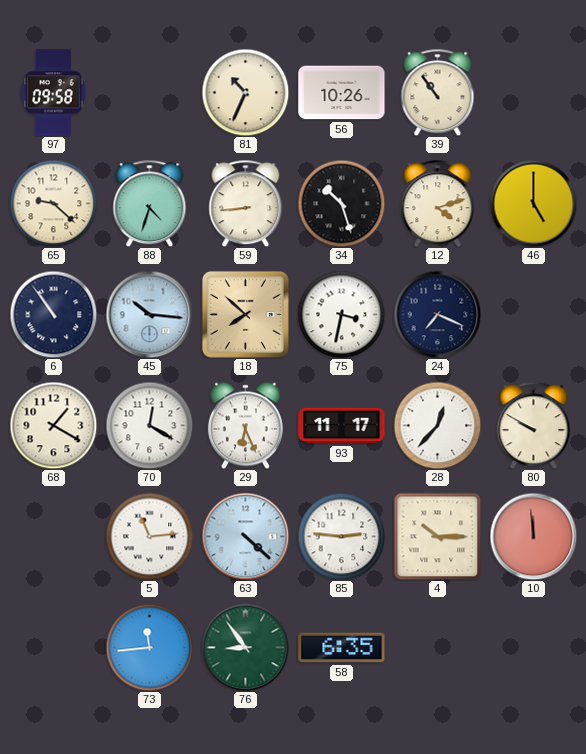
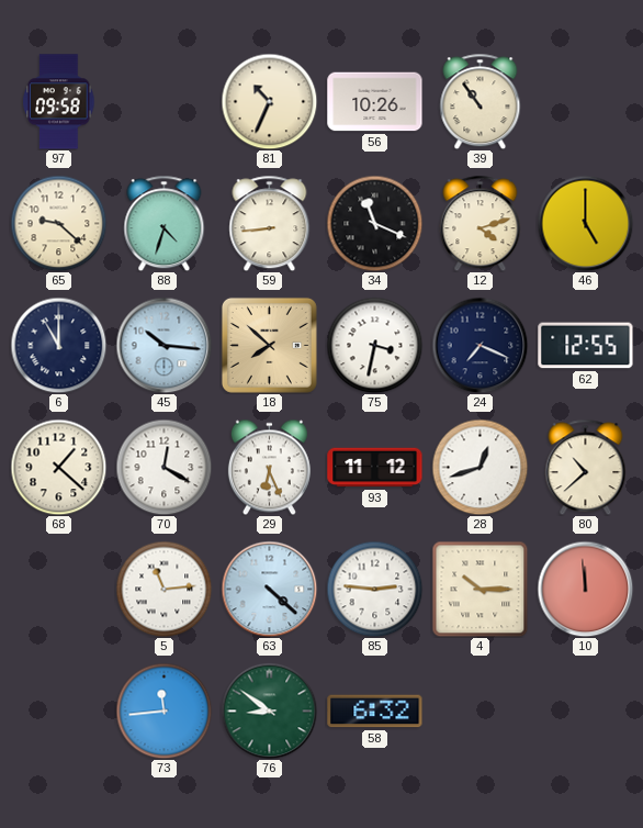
34: 10:27 -> 11:19 (374, 223)
6: 10:54 -> 11:00 (58, 345)
62: none -> 12:55 (586, 346)
68: 1:20 -> 1:22 (58, 467)
93: 11:17 -> 11:12 (375, 468)
28: 12:37 -> 12:42 (480, 467)
80: 9:50 -> 10:38 (586, 467)
76: 8:54 -> 8:51 (269, 710)
58: 6:35 -> 6:32 (375, 712)
